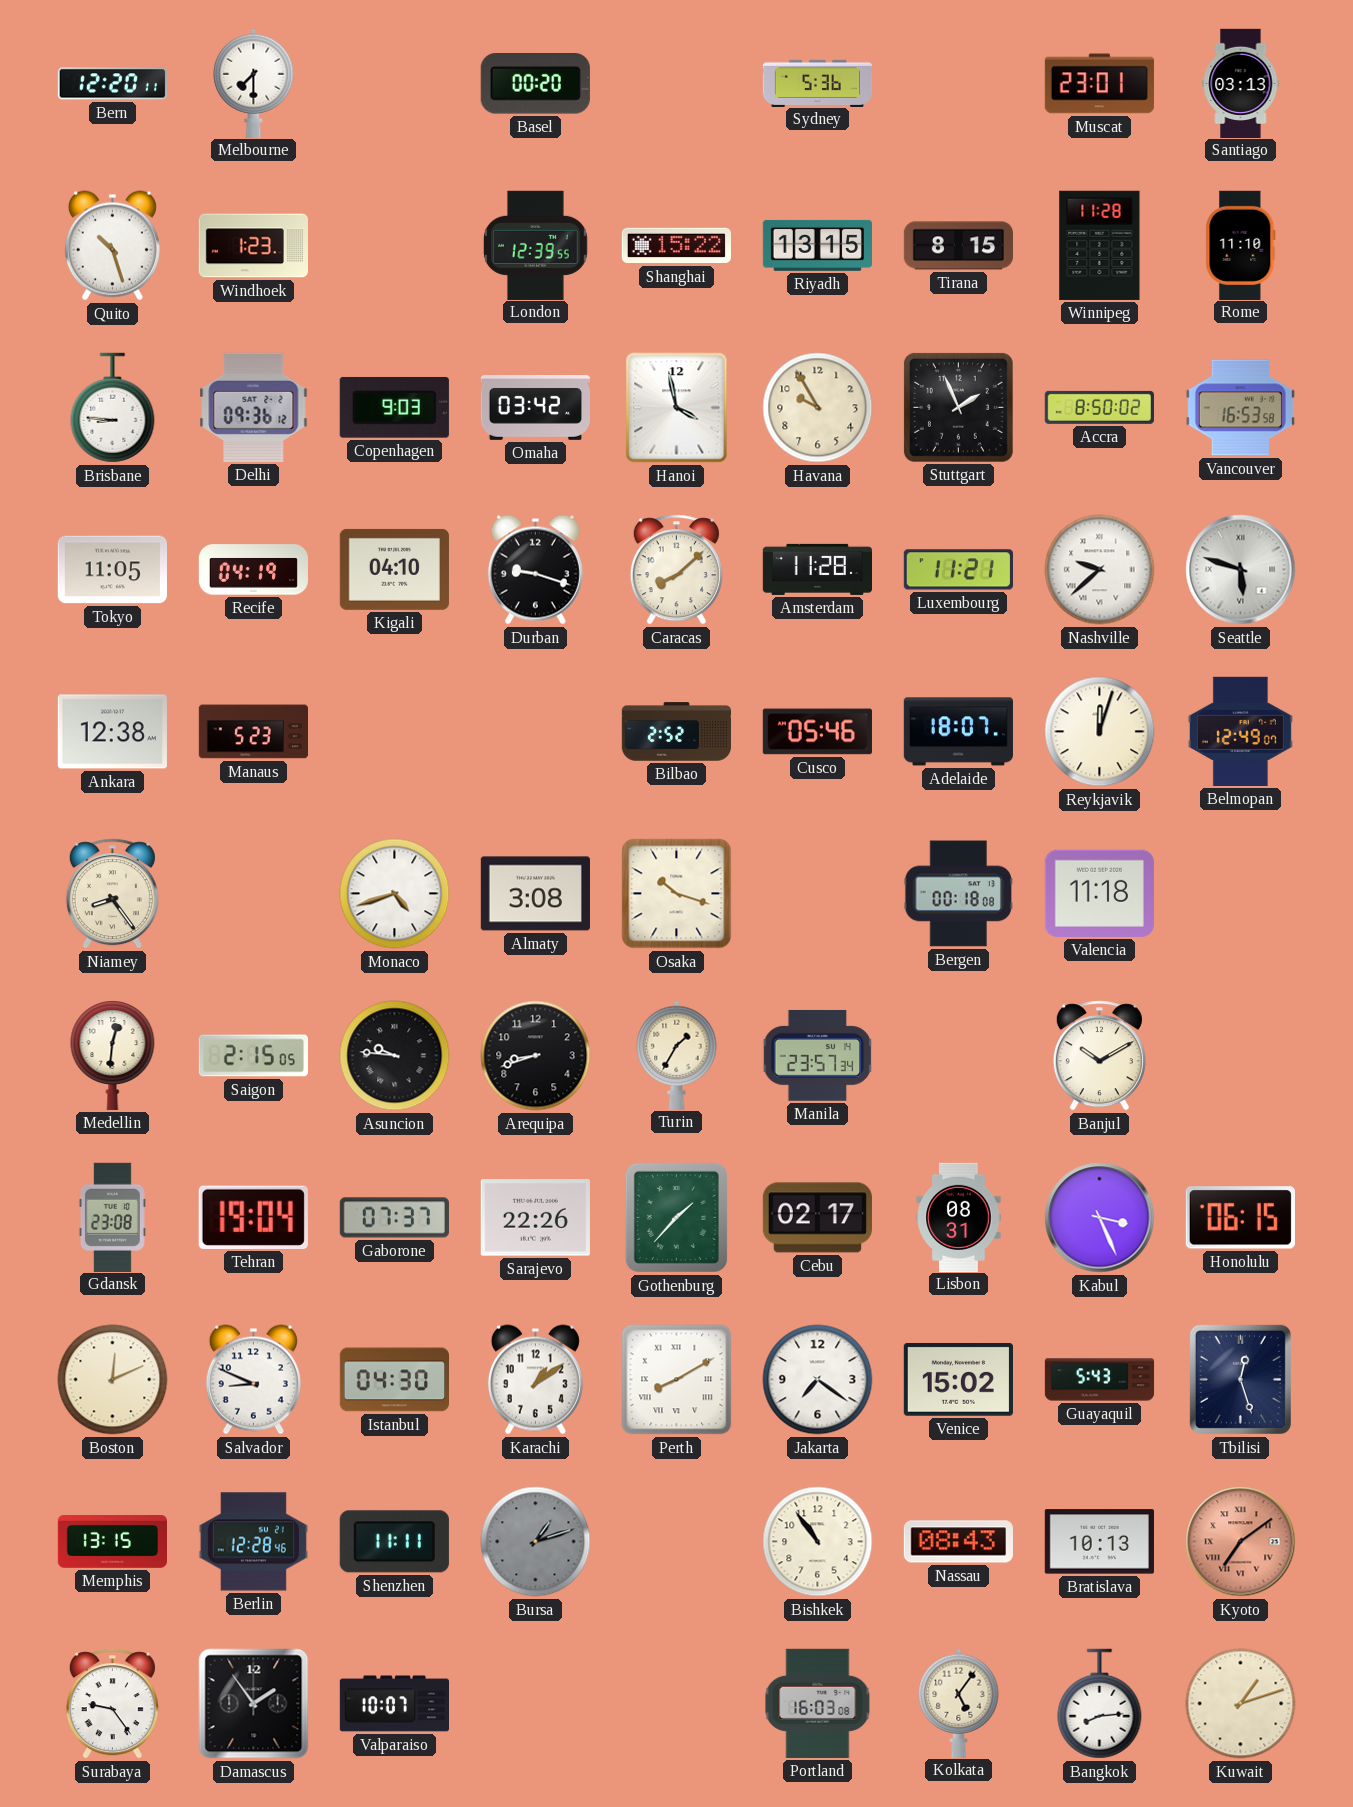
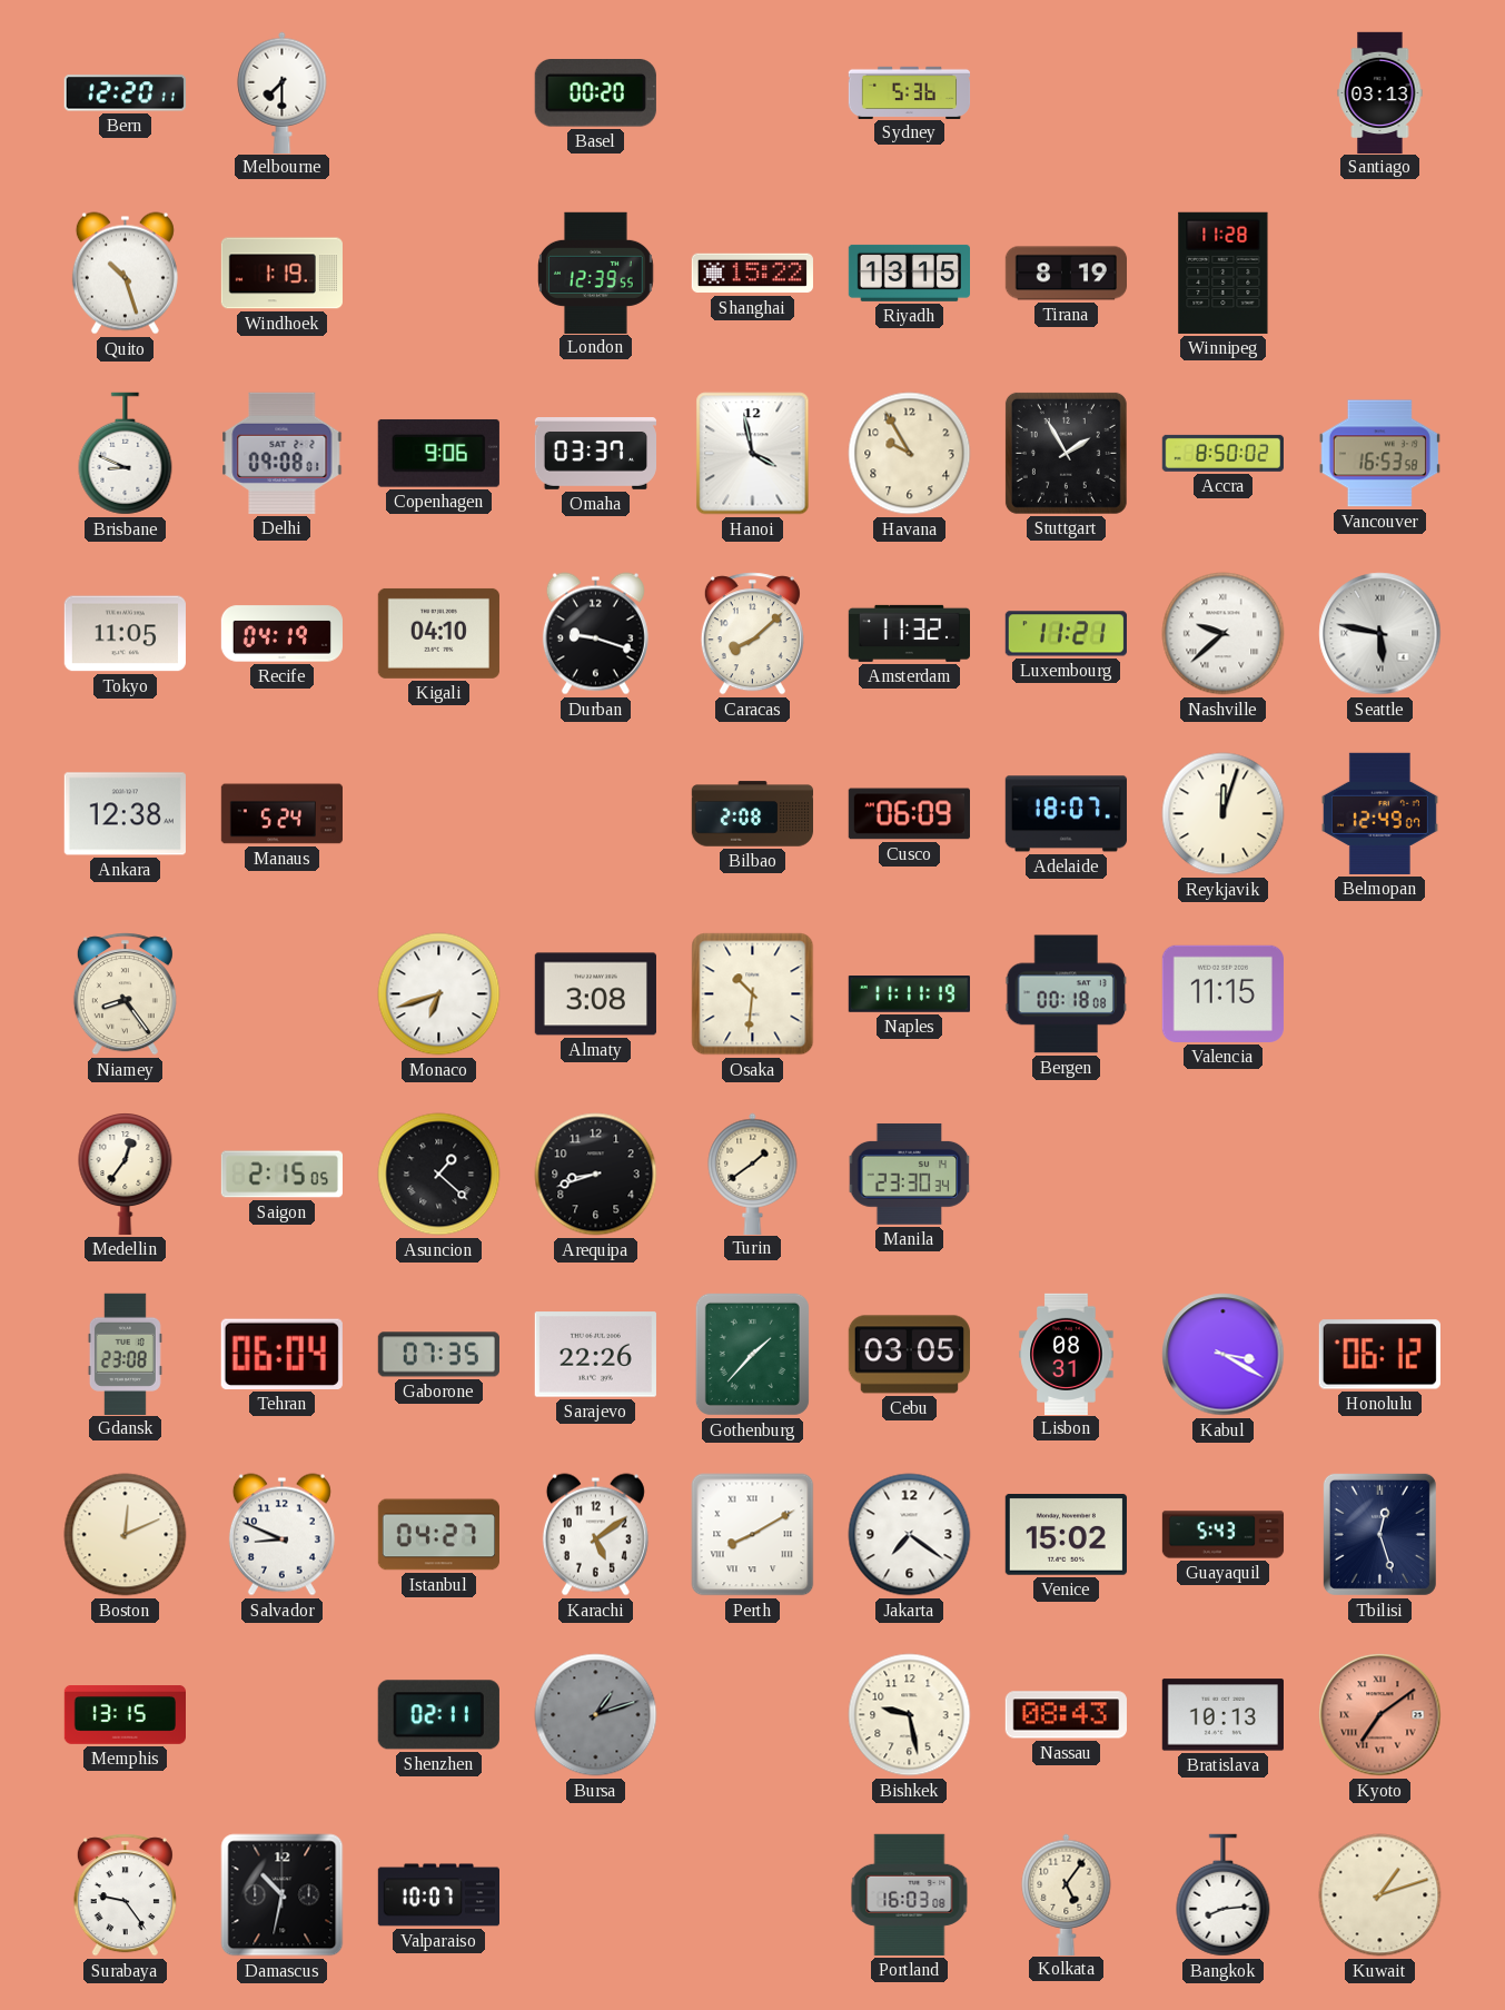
Muscat: 23:01 -> none (1099, 84)
Windhoek: 1:23 -> 1:19 (281, 274)
Tirana: 8:15 -> 8:19 (1066, 274)
Rome: 11:10 -> none (1241, 245)
Brisbane: 8:46 -> 8:49 (126, 454)
Delhi: 09:36 -> 09:08 (283, 453)
Copenhagen: 9:03 -> 9:06 (438, 454)
Omaha: 03:42 -> 03:37 (595, 454)
Stuttgart: 1:56 -> 1:55 (1066, 453)
Amsterdam: 11:28 -> 11:32 (909, 633)
Seattle: 5:48 -> 5:47 (1380, 634)
Manaus: 5:23 -> 5:24 (281, 814)
Bilbao: 2:52 -> 2:08 (752, 814)
Cusco: 05:46 -> 06:09 (909, 814)
Monaco: 4:42 -> 6:42 (439, 994)
Osaka: 10:18 -> 10:31 (753, 994)
Naples: none -> 11:11 (909, 994)
Valencia: 11:18 -> 11:15 (1222, 993)
Medellin: 12:31 -> 12:36 (126, 1175)
Asuncion: 9:46 -> 1:22 (439, 1175)
Turin: 1:35 -> 1:39 (753, 1174)
Manila: 23:57 -> 23:30 (910, 1174)
Banjul: 10:10 -> none (1099, 1056)
Tehran: 19:04 -> 06:04 (281, 1354)
Gaborone: 07:37 -> 07:35 (438, 1355)
Cebu: 02:17 -> 03:05 (909, 1355)
Kabul: 3:26 -> 3:20 (1224, 1355)
Honolulu: 06:15 -> 06:12 (1379, 1355)
Istanbul: 04:30 -> 04:27 (438, 1535)
Karachi: 1:09 -> 5:09 (595, 1535)
Berlin: 12:28 -> none (253, 1542)
Shenzhen: 11:11 -> 02:11 (438, 1715)
Bishkek: 10:54 -> 9:28 (910, 1715)
Damascus: 1:54 -> 10:32 (283, 1895)
